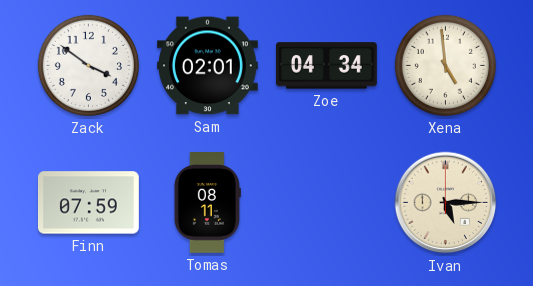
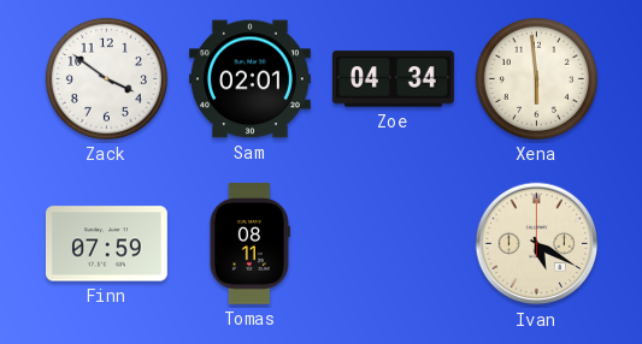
Xena: 4:59 -> 5:59 (536, 78)
Ivan: 5:15 -> 5:20 (537, 244)
